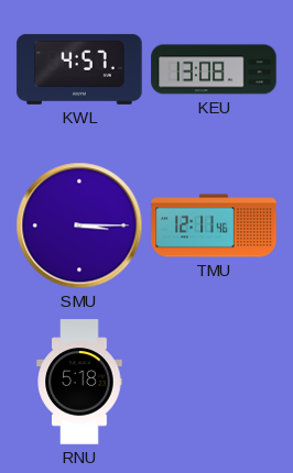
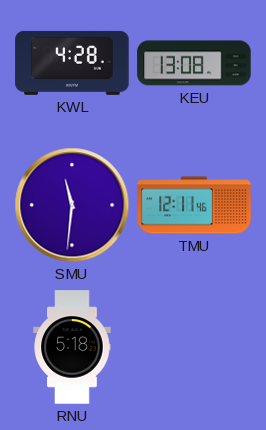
KWL: 4:57 -> 4:28 (72, 63)
SMU: 3:15 -> 11:31 (72, 205)
